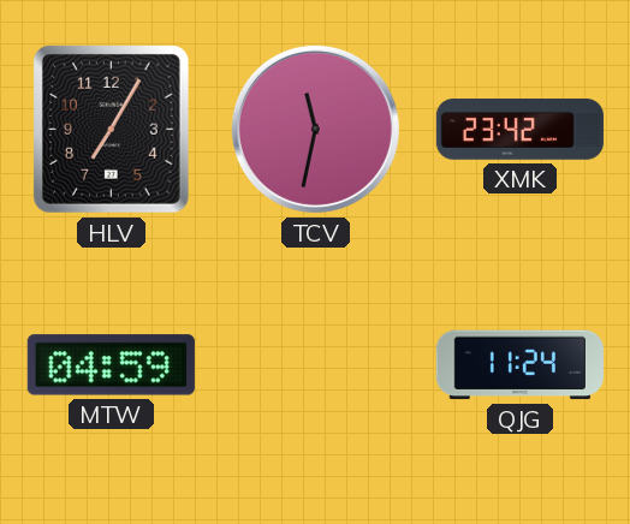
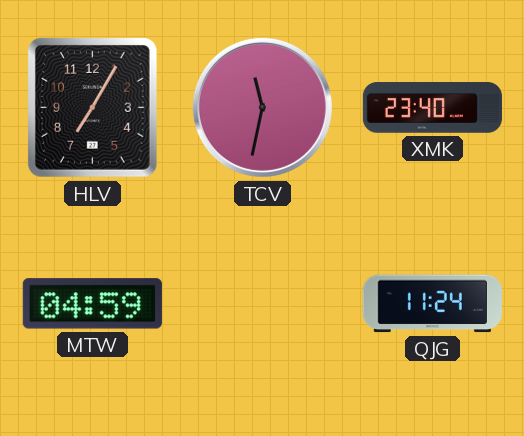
XMK: 23:42 -> 23:40 (432, 108)
